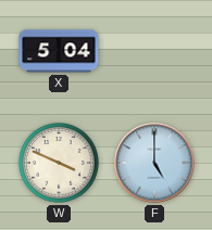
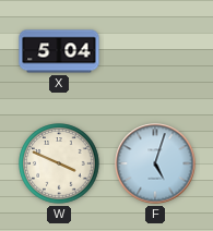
F: 5:00 -> 5:03 (155, 163)
